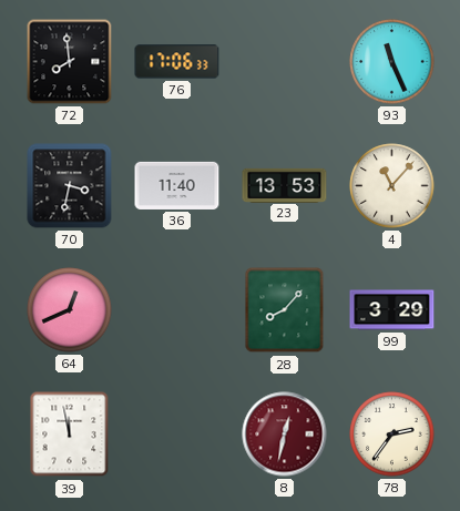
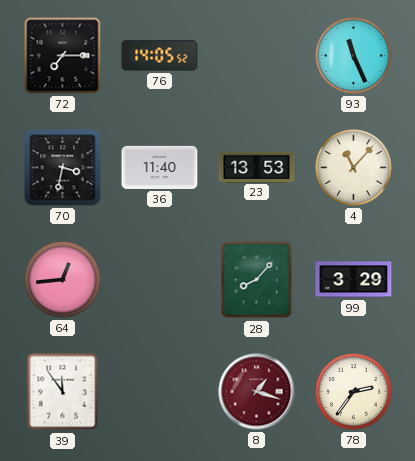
72: 7:59 -> 7:15 (63, 56)
76: 17:06 -> 14:05 (160, 56)
64: 12:41 -> 12:44 (63, 280)
39: 11:58 -> 11:54 (63, 392)
8: 12:32 -> 1:18 (257, 392)
